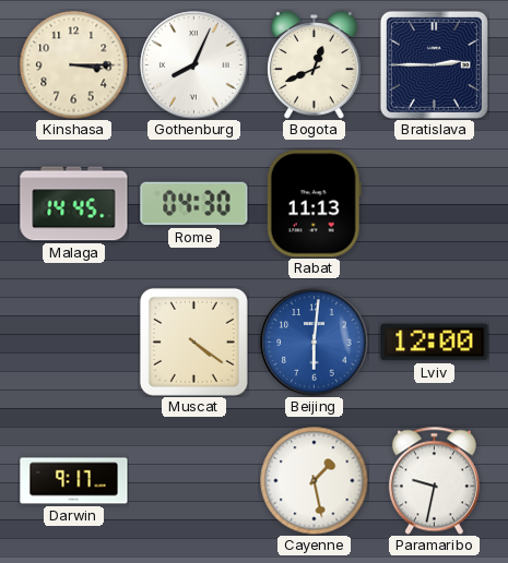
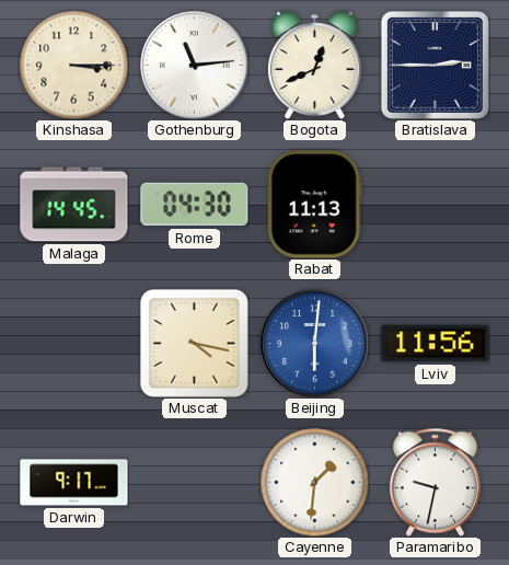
Gothenburg: 8:04 -> 11:14 (195, 66)
Muscat: 4:21 -> 4:17 (194, 343)
Lviv: 12:00 -> 11:56 (436, 344)
Cayenne: 1:28 -> 1:31 (315, 483)
